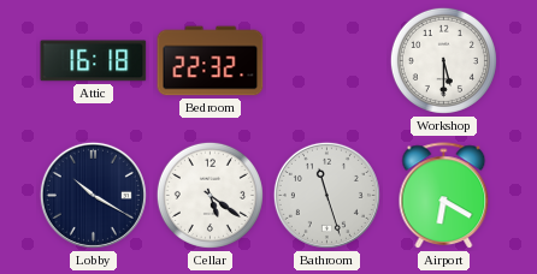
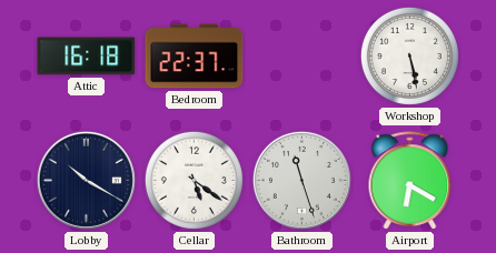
Bedroom: 22:32 -> 22:37 (195, 57)
Workshop: 5:30 -> 5:28 (409, 55)
